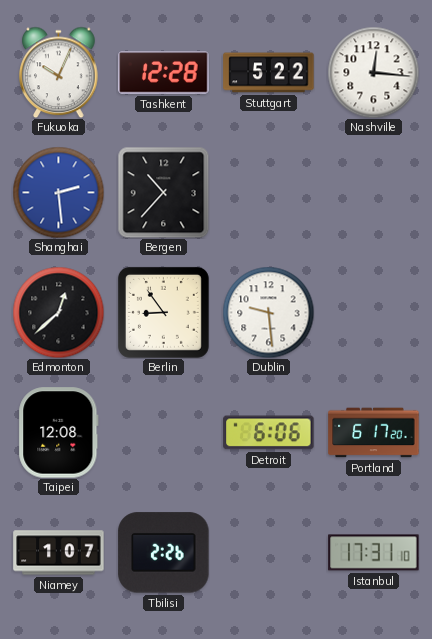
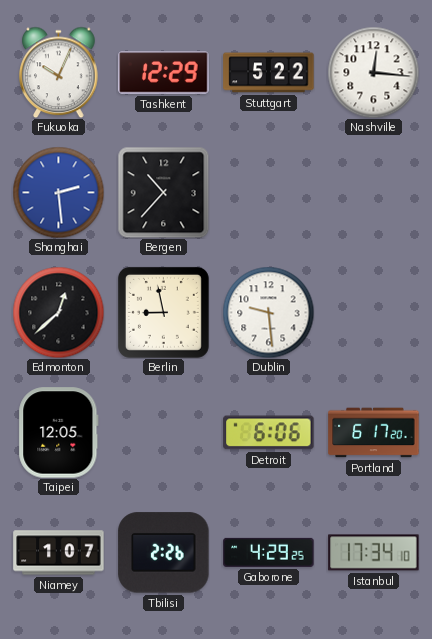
Tashkent: 12:28 -> 12:29 (164, 73)
Berlin: 8:54 -> 8:58 (163, 312)
Taipei: 12:08 -> 12:05 (59, 433)
Gaborone: none -> 4:29 (269, 552)
Istanbul: 17:31 -> 17:34 (374, 553)
